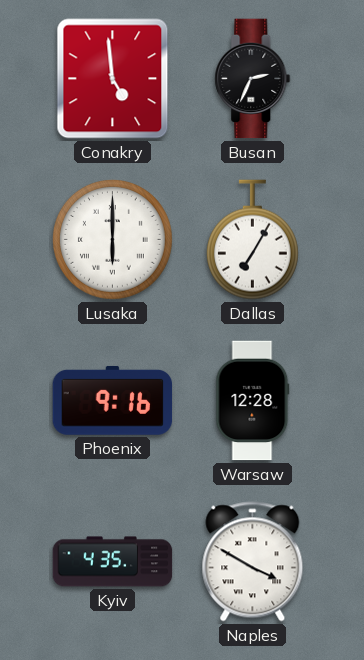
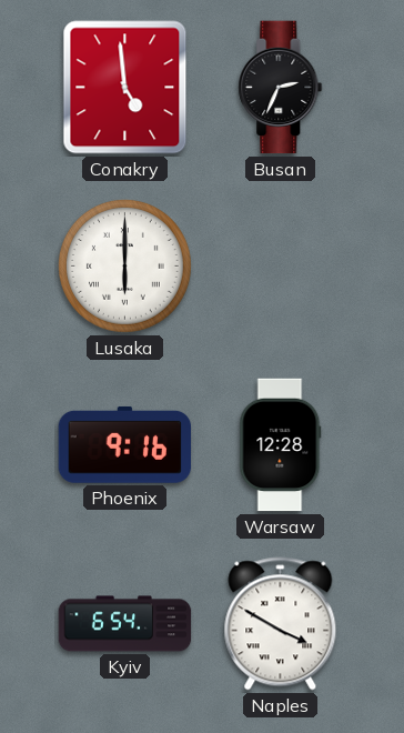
Dallas: 7:05 -> none (252, 240)
Kyiv: 4:35 -> 6:54 (125, 624)
